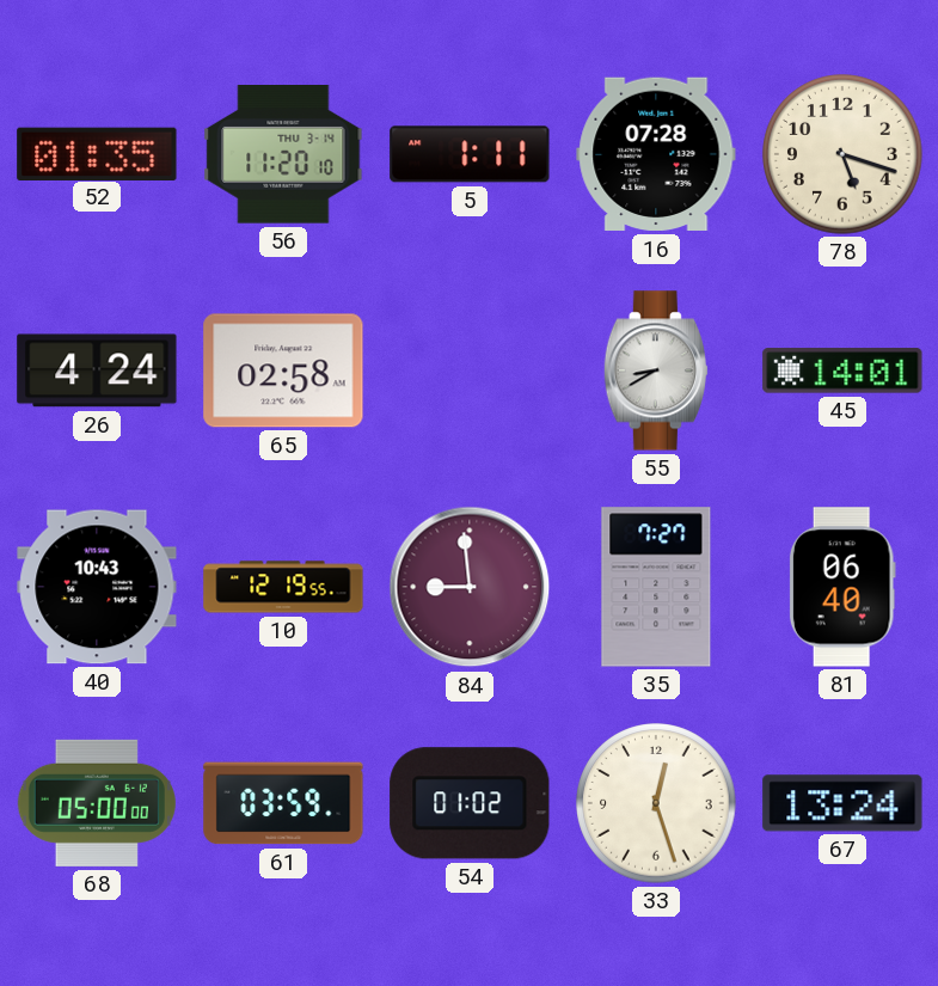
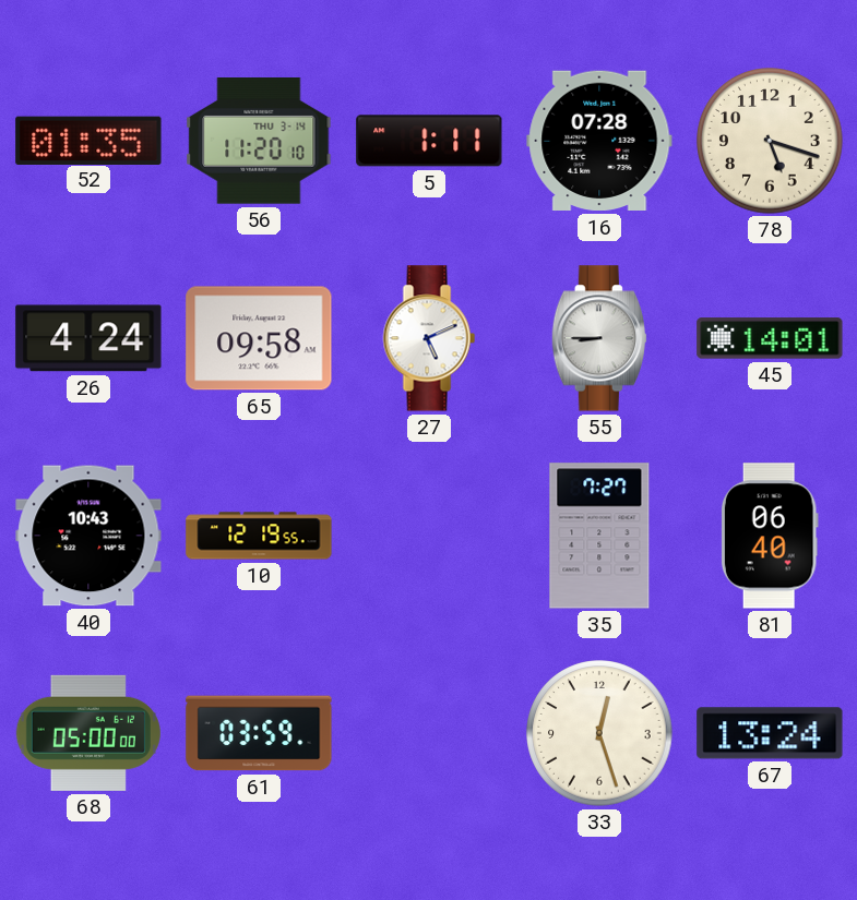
65: 02:58 -> 09:58 (259, 338)
27: none -> 5:11 (429, 338)
55: 8:40 -> 8:45 (599, 338)
84: 8:59 -> none (470, 587)
54: 01:02 -> none (470, 803)
